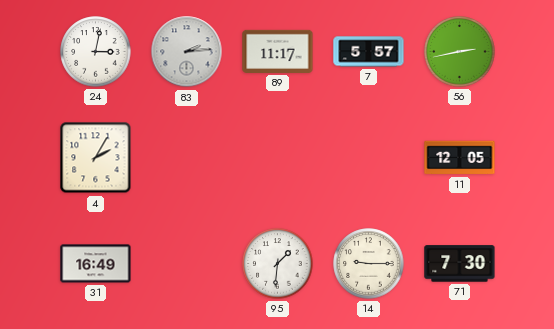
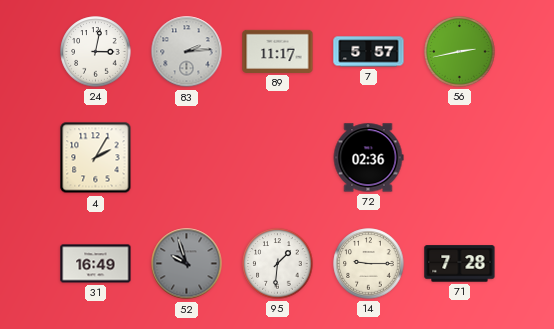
72: none -> 02:36 (368, 158)
11: 12:05 -> none (460, 158)
52: none -> 9:57 (187, 264)
71: 7:30 -> 7:28 (460, 264)
